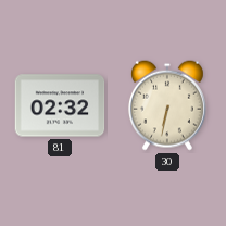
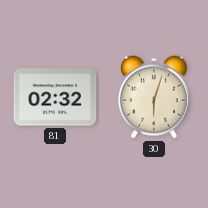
30: 6:32 -> 6:03 (154, 97)
